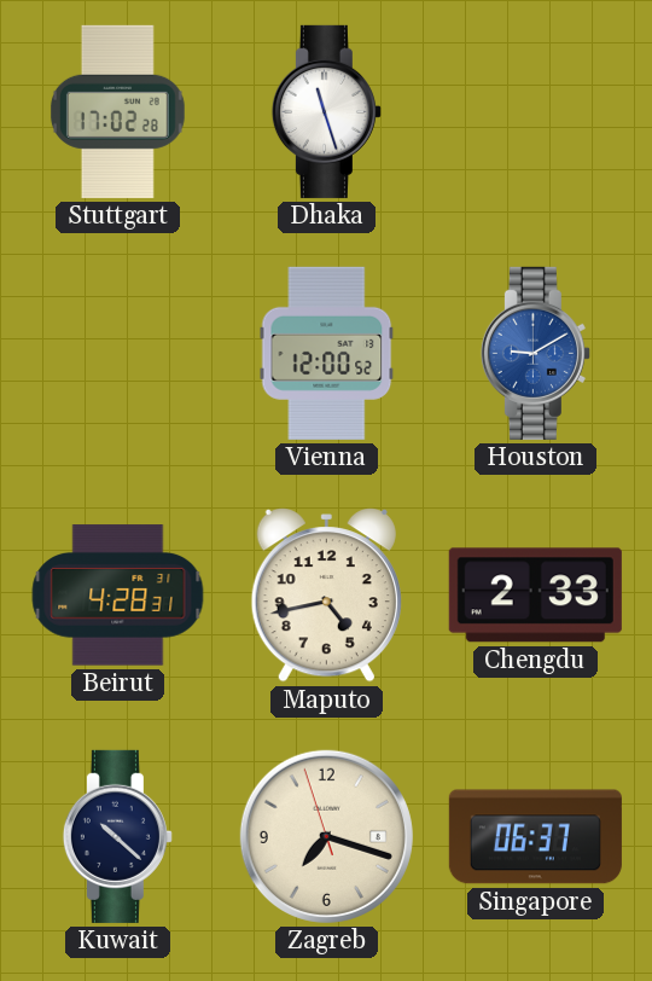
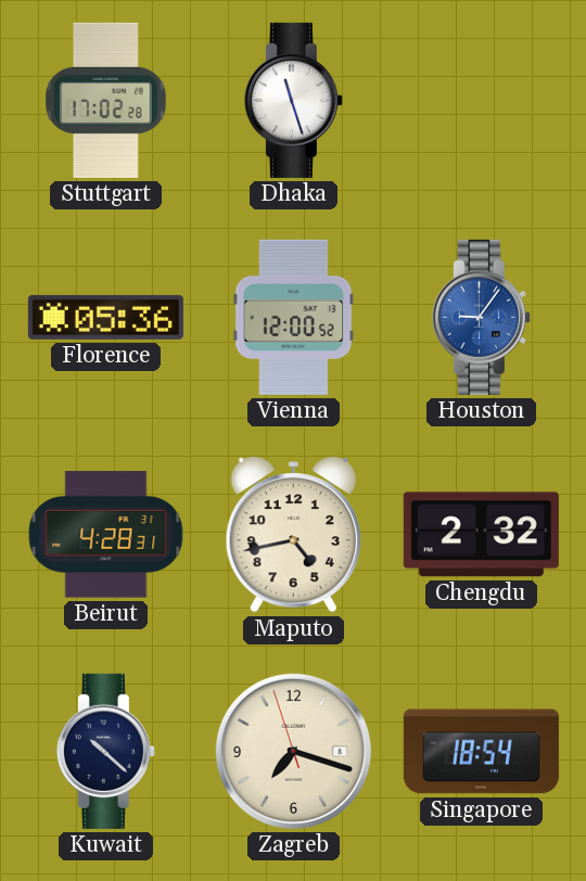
Florence: none -> 05:36 (105, 317)
Houston: 9:10 -> 9:06 (481, 317)
Chengdu: 2:33 -> 2:32 (481, 535)
Singapore: 06:37 -> 18:54 (481, 752)
